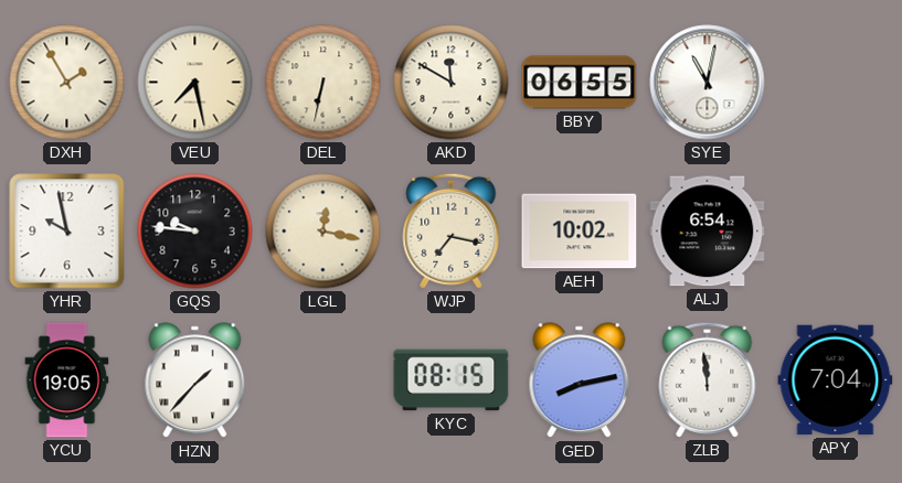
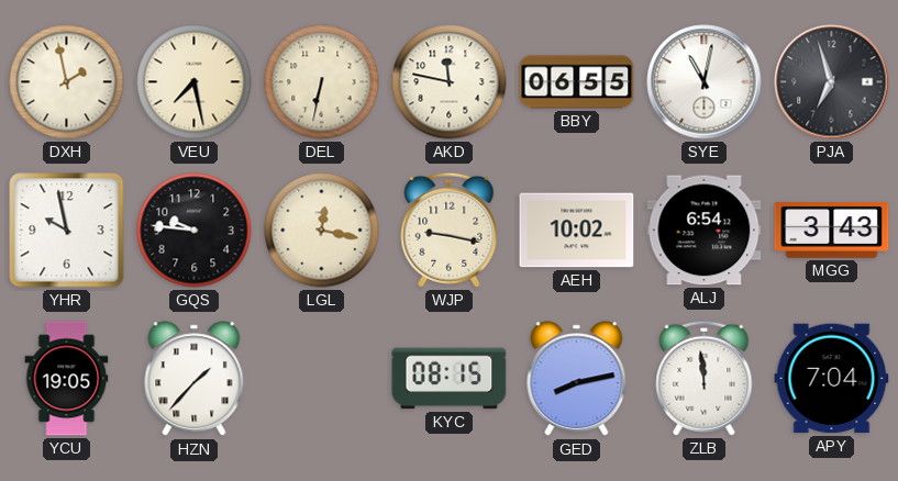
DXH: 1:55 -> 1:58 (67, 82)
AKD: 11:50 -> 11:47 (450, 82)
PJA: none -> 6:57 (832, 82)
WJP: 7:17 -> 9:17 (450, 230)
MGG: none -> 3:43 (832, 230)
